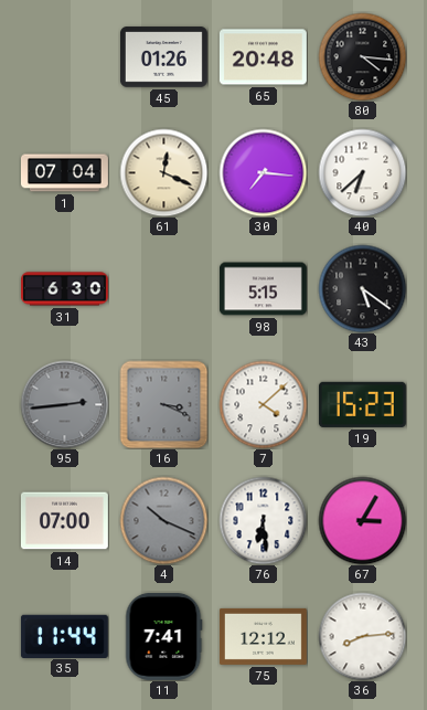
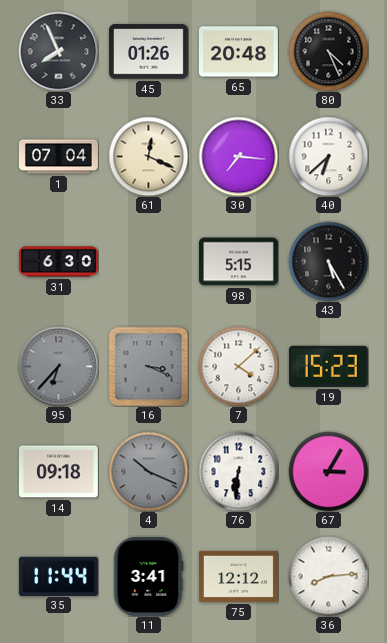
33: none -> 7:56 (58, 51)
80: 4:16 -> 4:26 (328, 51)
43: 5:21 -> 5:25 (328, 261)
95: 2:44 -> 6:37 (58, 366)
14: 07:00 -> 09:18 (58, 472)
76: 6:29 -> 6:31 (238, 471)
11: 7:41 -> 3:41 (149, 576)
